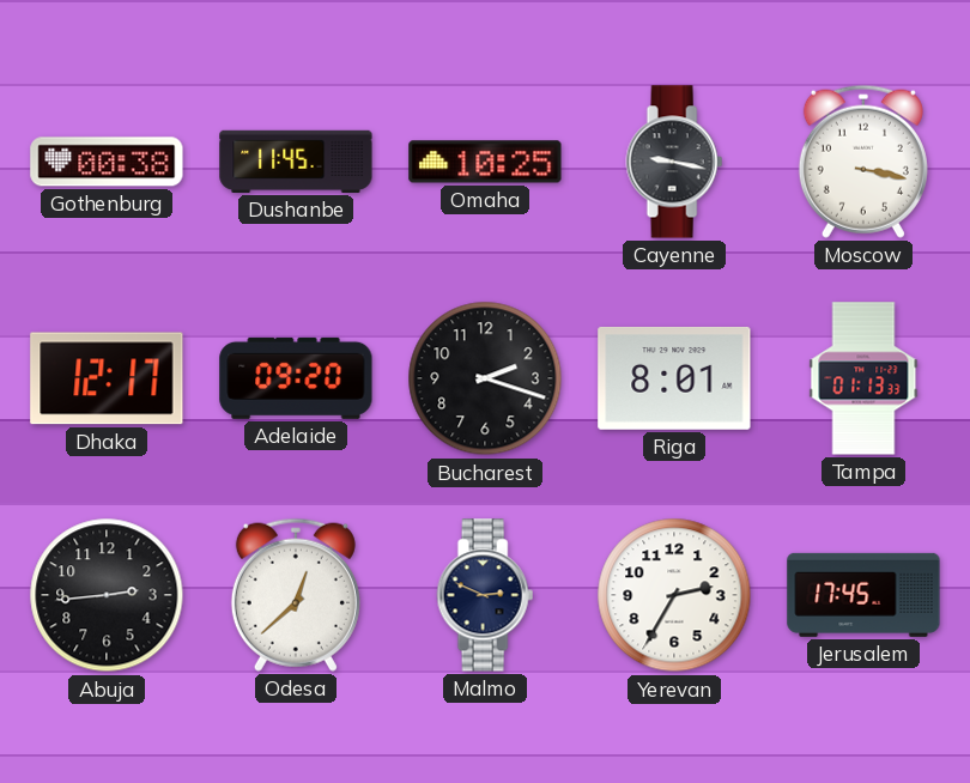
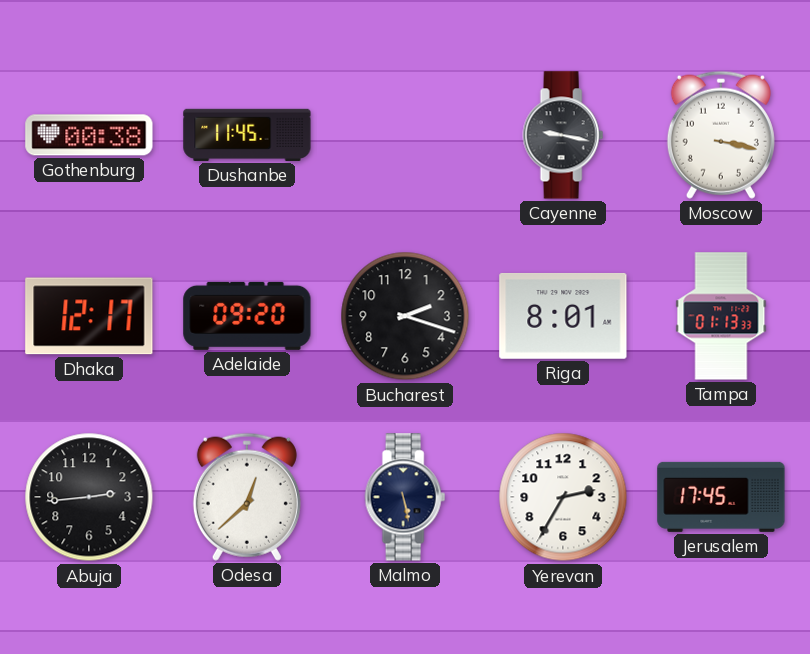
Omaha: 10:25 -> none (485, 162)
Malmo: 2:49 -> 5:28 (405, 497)
